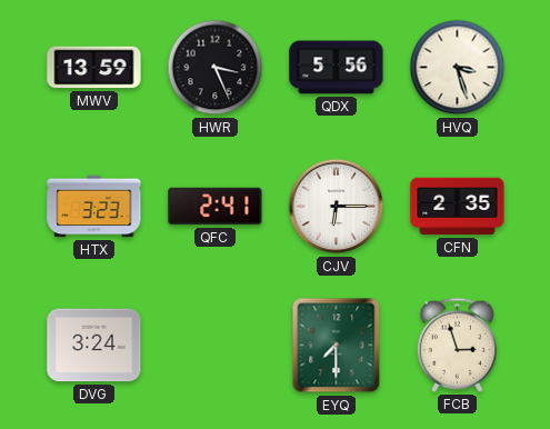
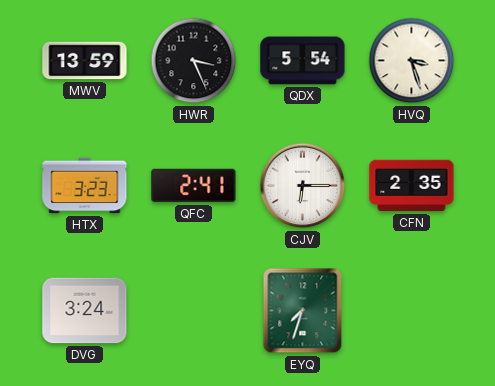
QDX: 5:56 -> 5:54 (303, 61)
EYQ: 7:30 -> 7:33 (303, 311)
FCB: 2:57 -> none (457, 345)
